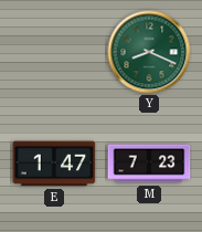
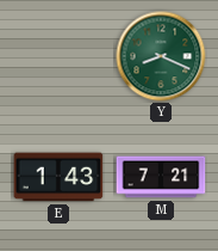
E: 1:47 -> 1:43 (58, 177)
M: 7:23 -> 7:21 (161, 177)
